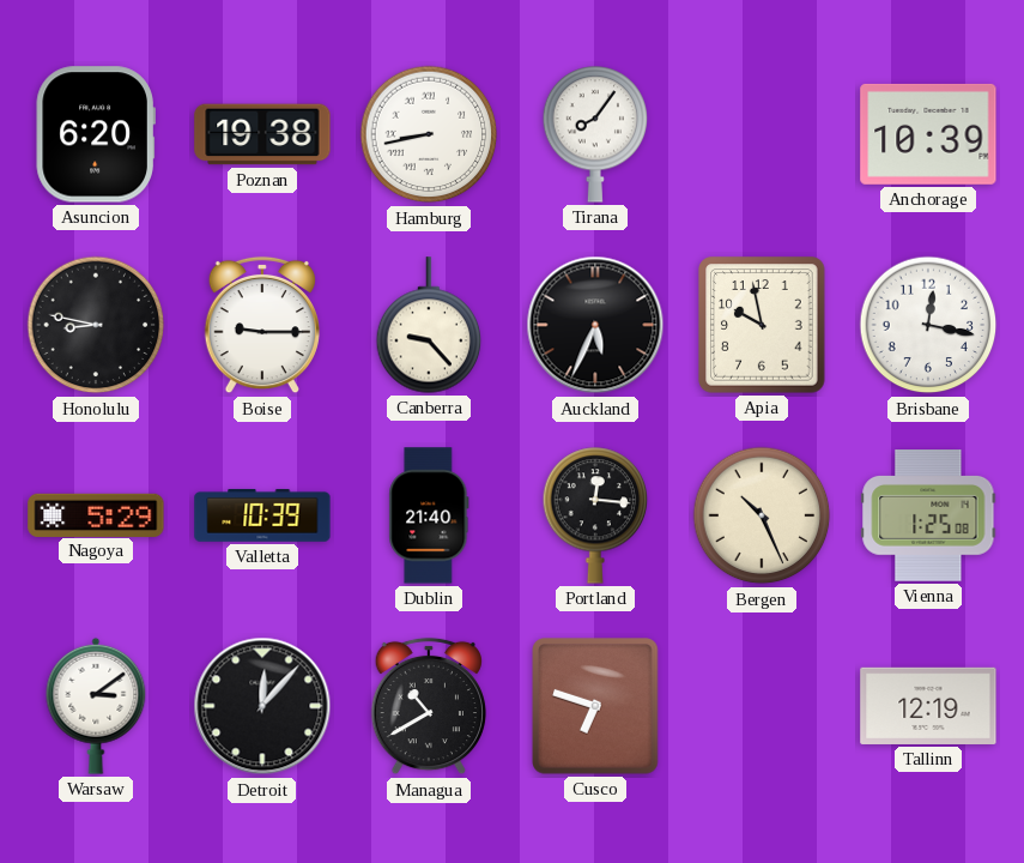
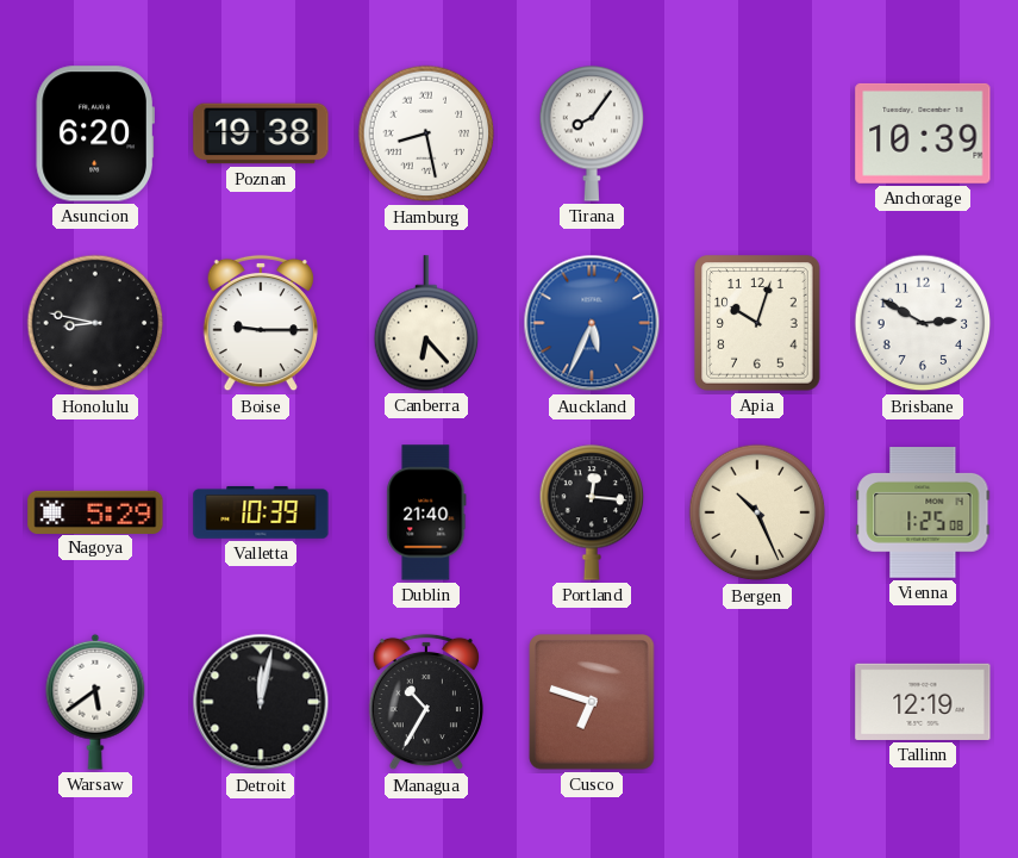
Hamburg: 8:43 -> 8:28 (426, 133)
Canberra: 9:23 -> 6:23 (426, 323)
Auckland dial: black -> blue (592, 323)
Apia: 9:58 -> 10:03 (757, 323)
Brisbane: 12:17 -> 2:50 (923, 323)
Warsaw: 3:09 -> 5:39 (95, 702)
Detroit: 12:07 -> 12:02 (261, 702)
Managua: 10:40 -> 10:35 (425, 702)
